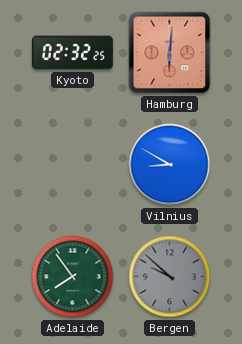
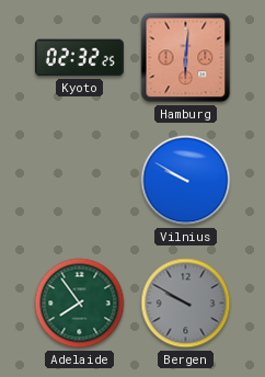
Vilnius: 8:50 -> 9:50 (186, 181)
Bergen: 9:52 -> 9:50 (186, 304)
